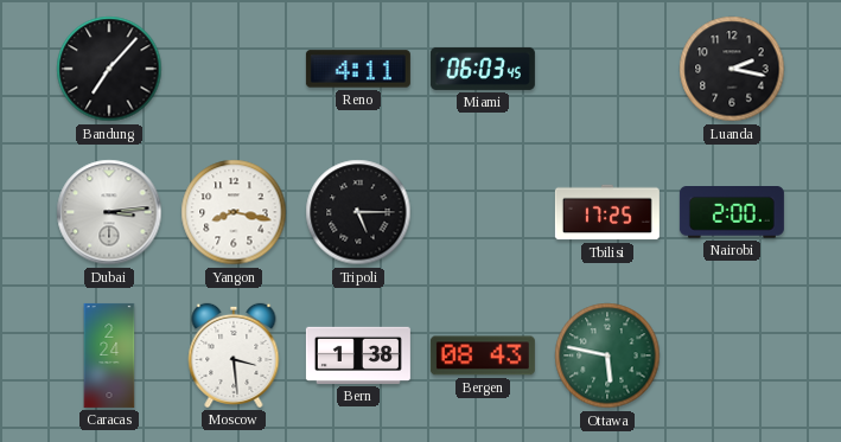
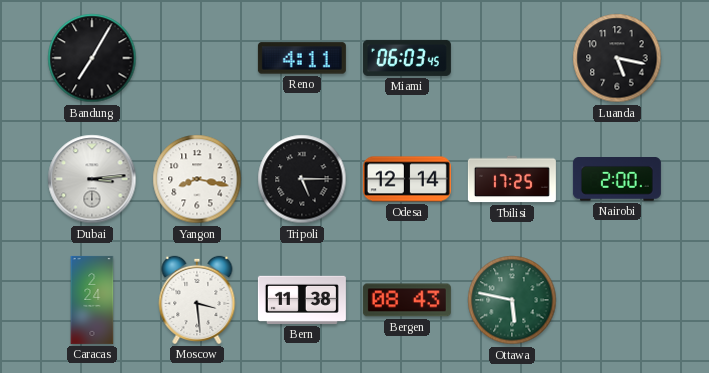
Bandung: 7:07 -> 7:05 (92, 58)
Luanda: 2:17 -> 5:17 (617, 58)
Odesa: none -> 12:14 (407, 179)
Bern: 1:38 -> 11:38 (302, 300)
